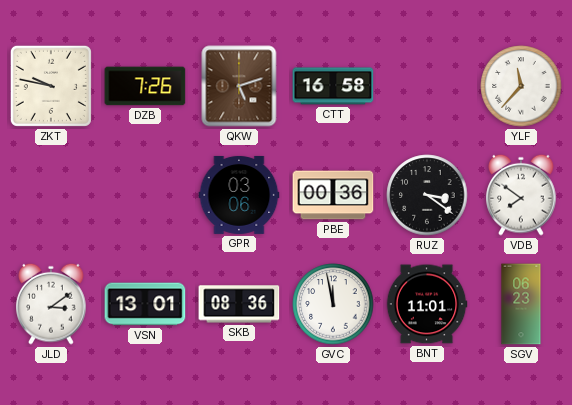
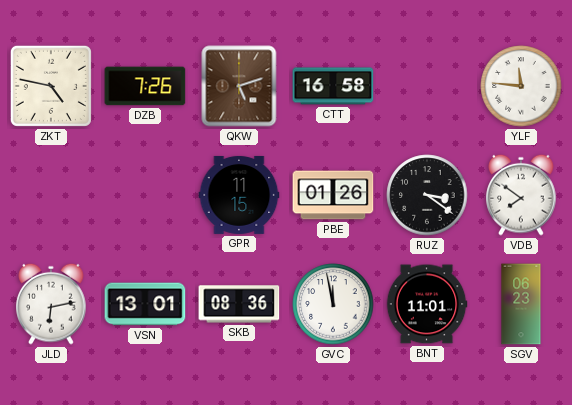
ZKT: 9:47 -> 4:47 (51, 86)
YLF: 11:37 -> 11:46 (521, 86)
GPR: 03:06 -> 11:15 (239, 195)
PBE: 00:36 -> 01:26 (333, 195)
JLD: 3:09 -> 6:13 (51, 304)
